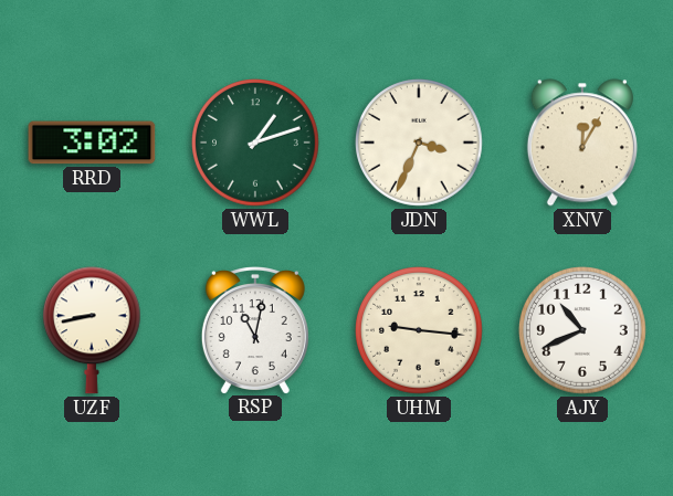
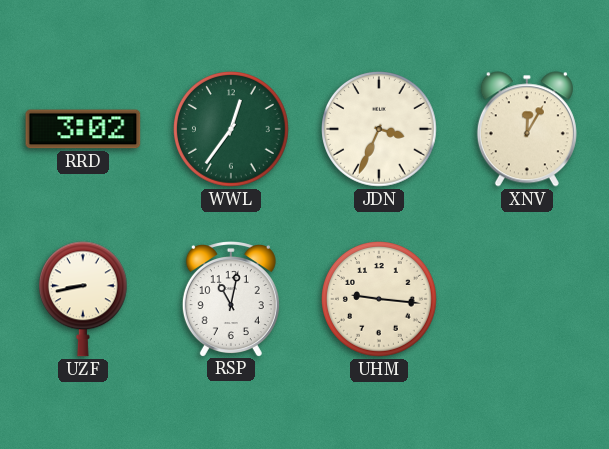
WWL: 1:12 -> 12:36 (232, 130)
AJY: 10:41 -> none (583, 331)
